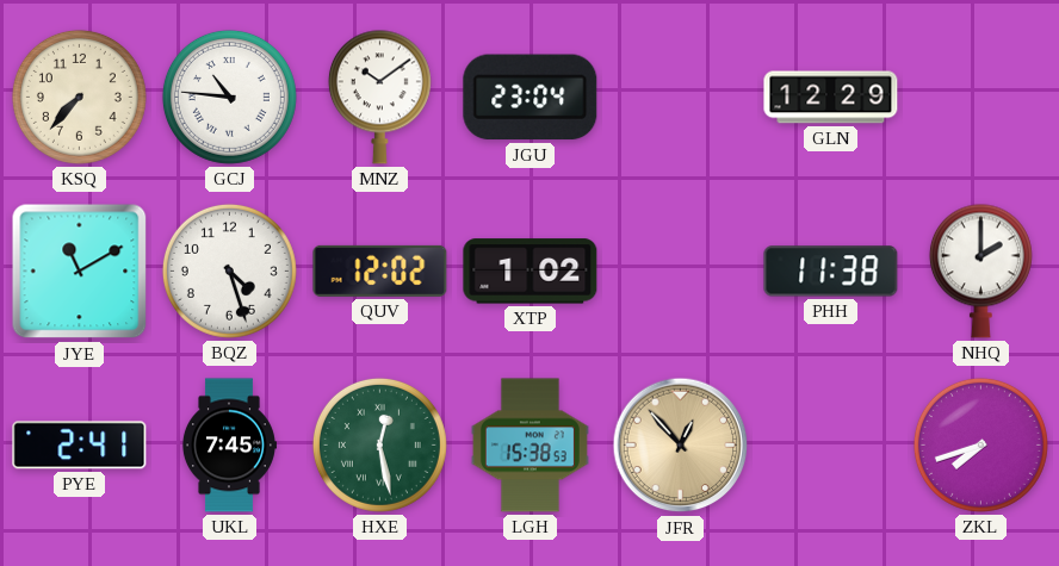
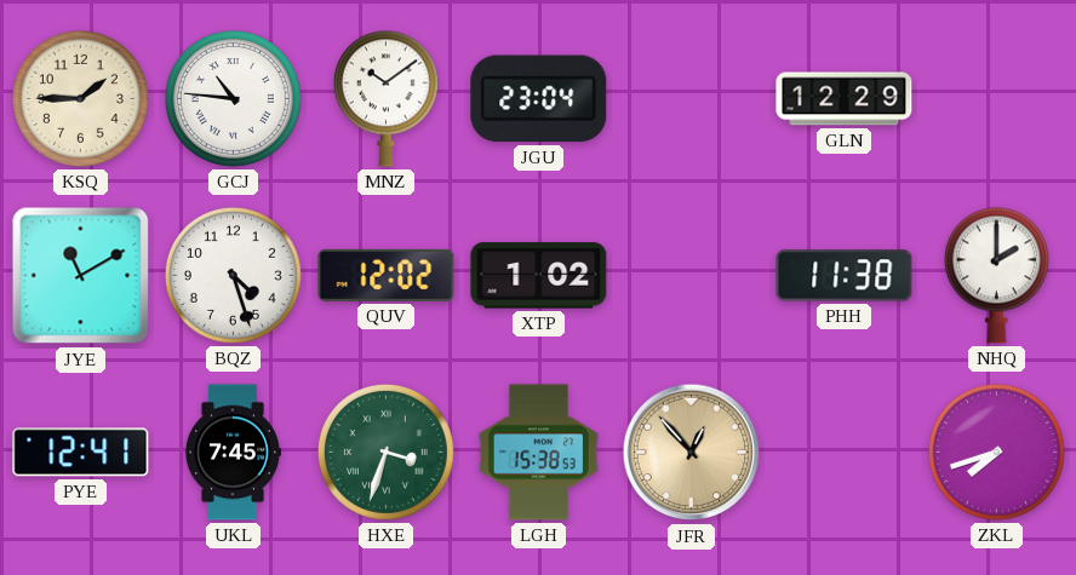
KSQ: 7:37 -> 1:45 (80, 98)
PYE: 2:41 -> 12:41 (81, 453)
HXE: 12:28 -> 3:33 (385, 452)
